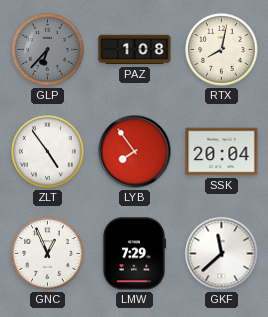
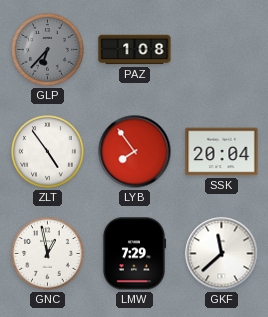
RTX: 8:02 -> none (222, 50)
GNC: 12:56 -> 12:58 (48, 254)
